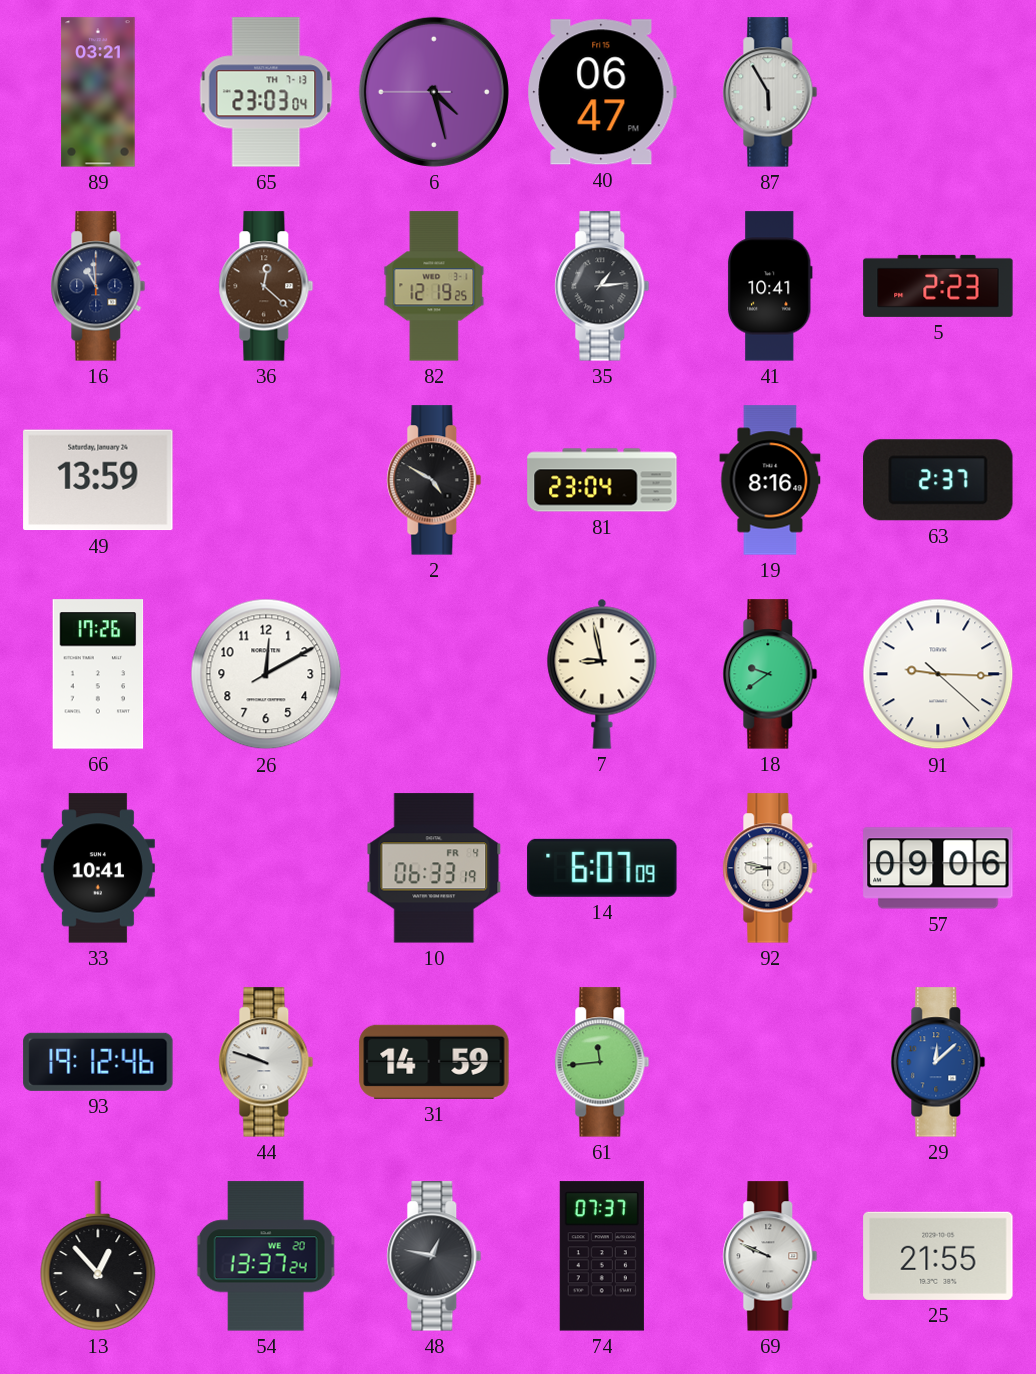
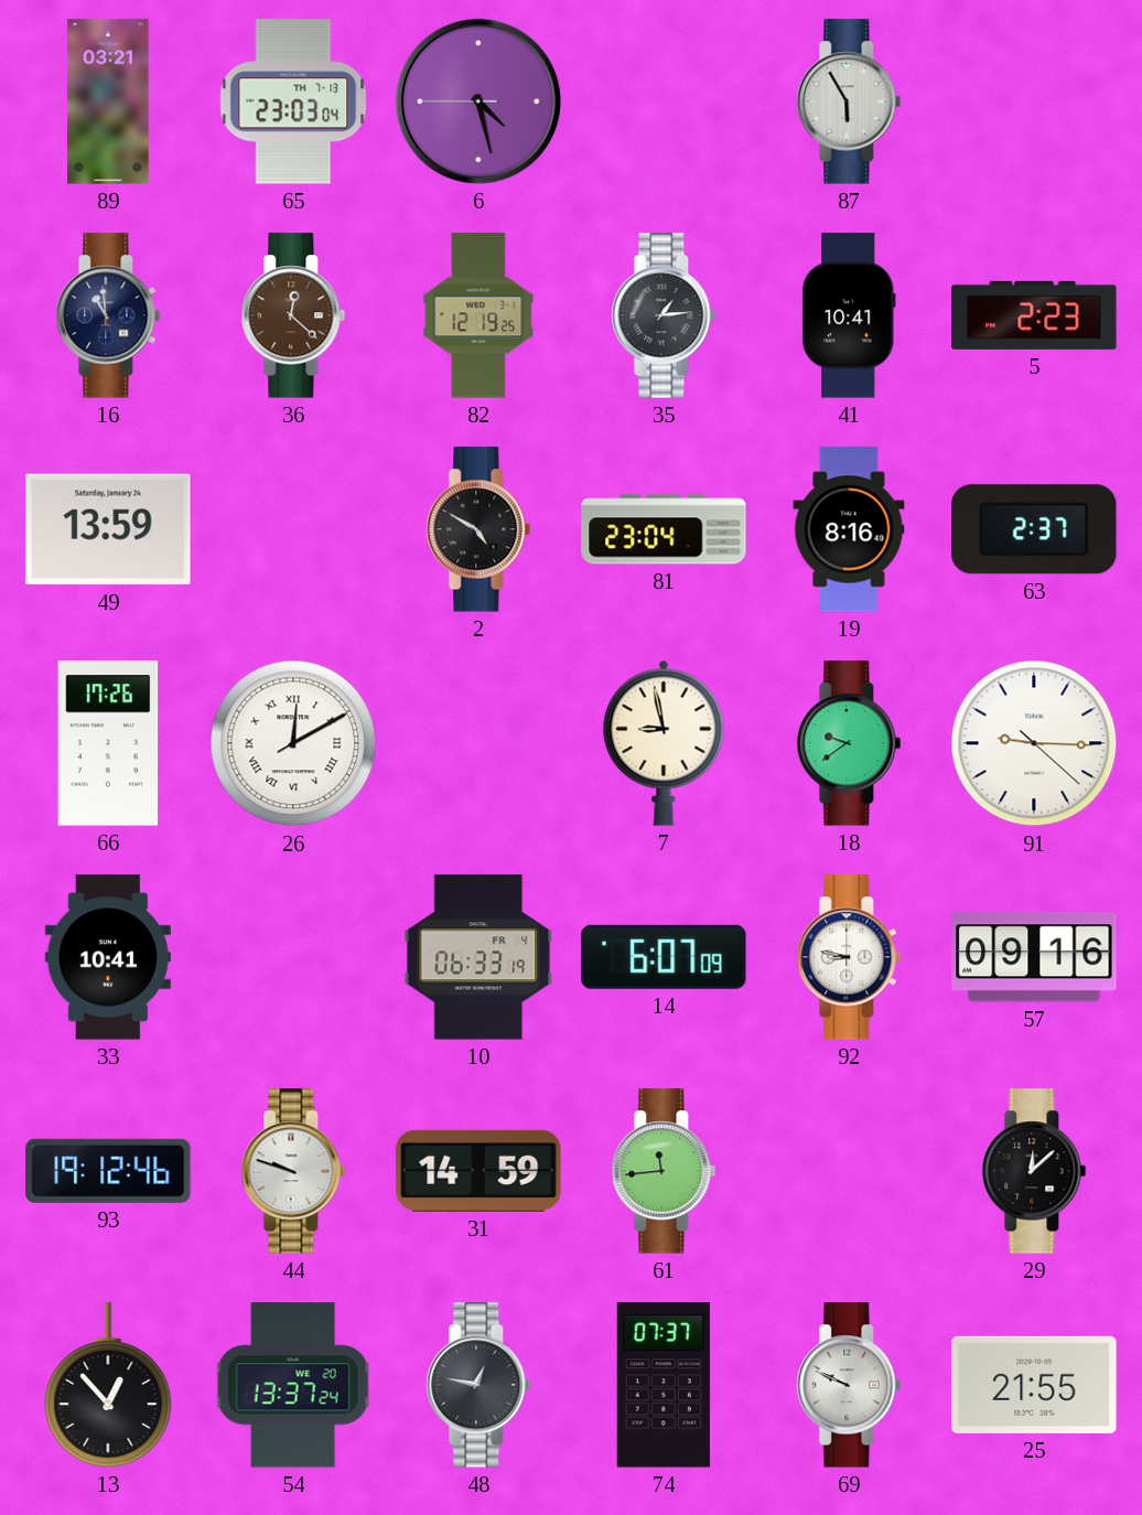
40: 06:47 -> none (602, 92)
26 numerals: Arabic -> Roman (293, 743)
57: 09:06 -> 09:16 (1034, 957)
29 dial: blue -> black (1034, 1171)
